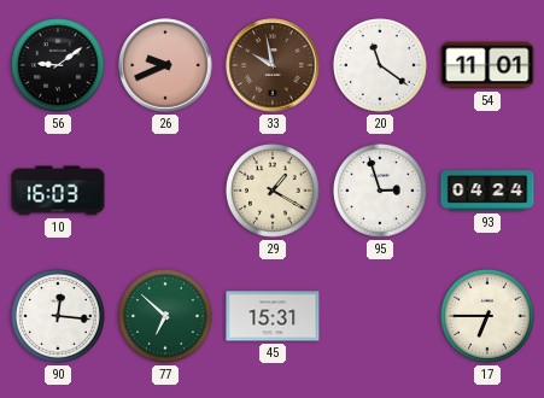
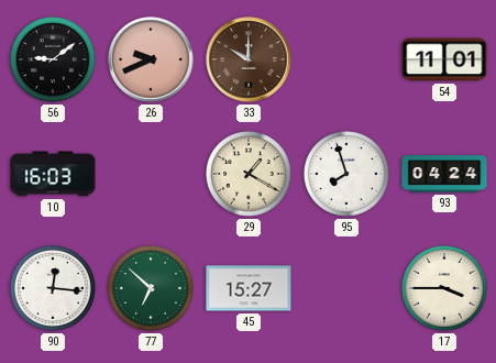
33: 9:58 -> 10:00 (249, 59)
20: 11:21 -> none (381, 66)
95: 2:57 -> 7:57 (348, 175)
45: 15:31 -> 15:27 (249, 288)
17: 6:45 -> 3:45 (445, 289)
